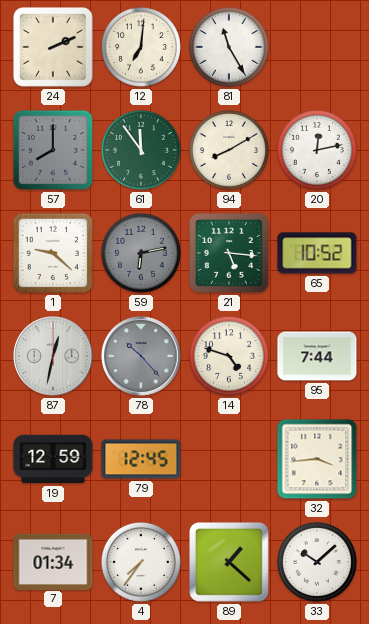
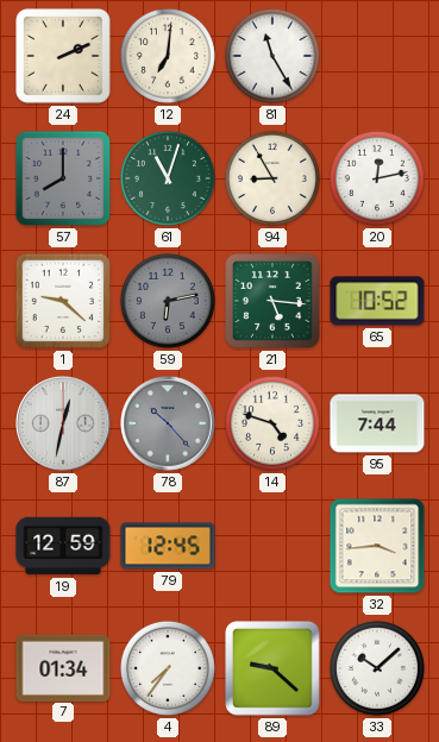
61: 11:54 -> 11:03 (168, 178)
94: 8:10 -> 8:55 (272, 178)
89: 1:22 -> 9:22 (274, 669)
